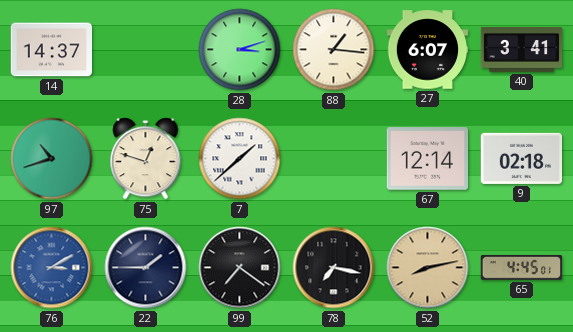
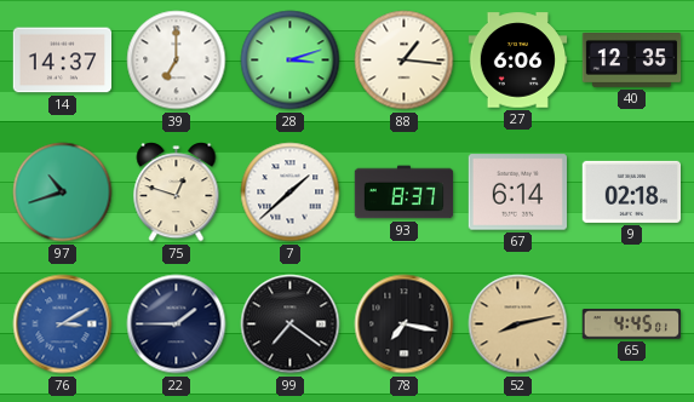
39: none -> 7:00 (177, 61)
27: 6:07 -> 6:06 (518, 61)
40: 3:41 -> 12:35 (632, 61)
93: none -> 8:37 (405, 193)
67: 12:14 -> 6:14 (517, 193)
